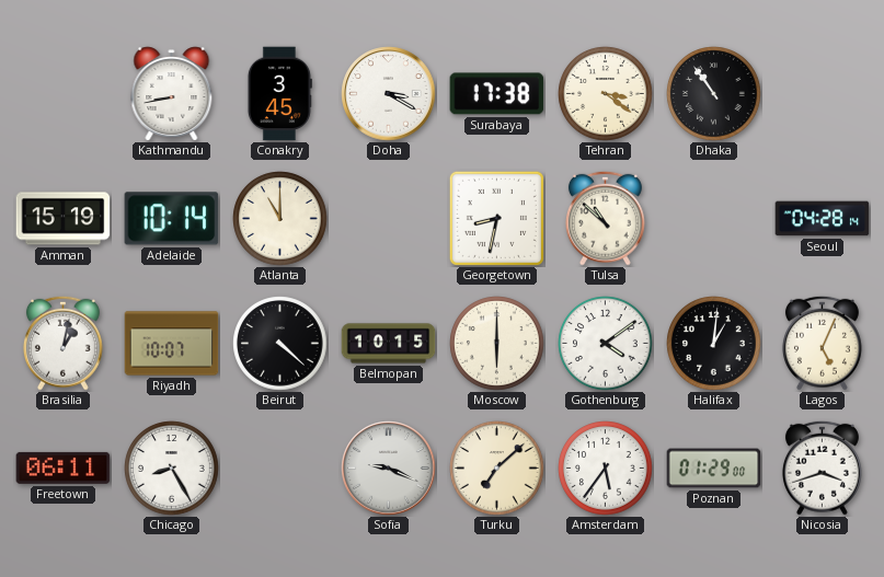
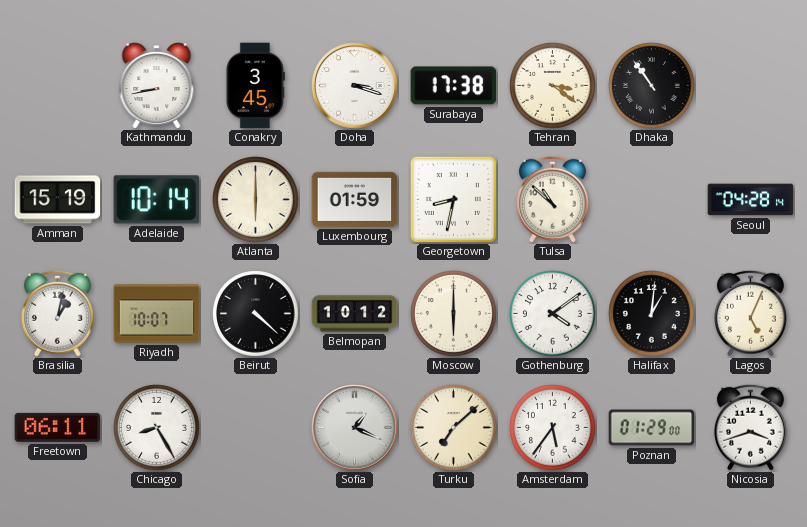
Doha: 3:20 -> 3:18 (355, 86)
Atlanta: 11:00 -> 6:00 (256, 200)
Luxembourg: none -> 01:59 (355, 199)
Belmopan: 10:15 -> 10:12 (355, 314)
Sofia: 9:19 -> 1:19 (355, 428)
